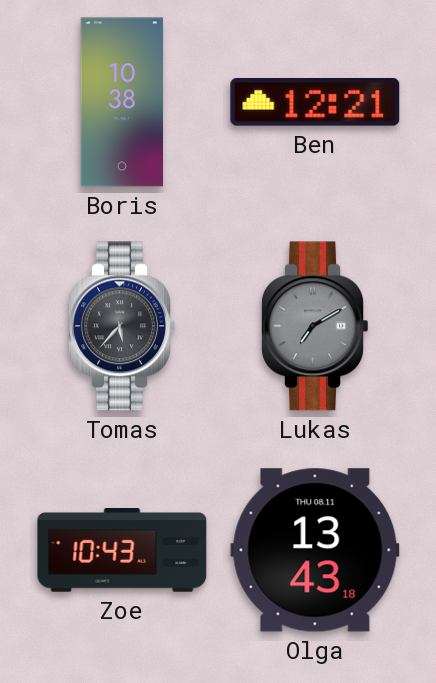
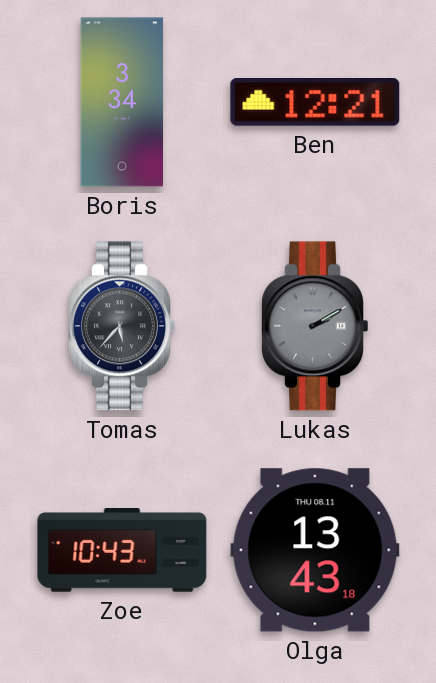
Boris: 10:38 -> 3:34 (121, 102)
Lukas: 7:10 -> 2:10 (314, 326)
